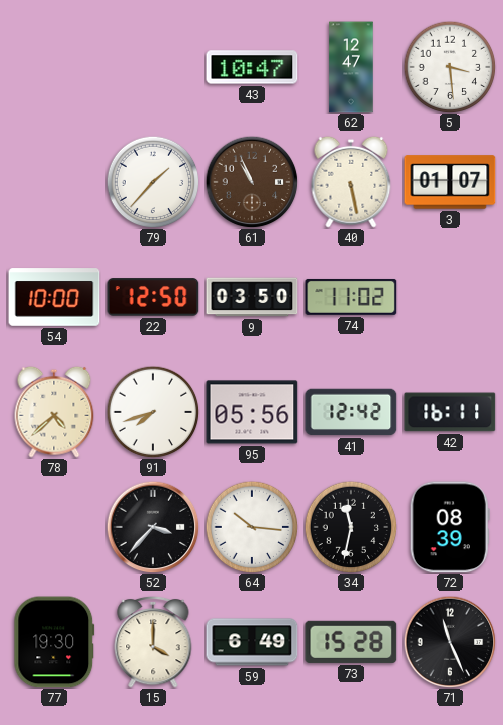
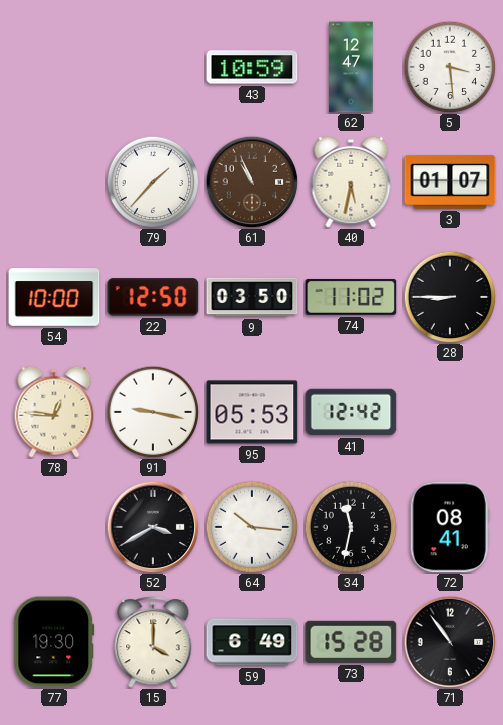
43: 10:47 -> 10:59 (252, 67)
40: 5:28 -> 5:32 (351, 182)
28: none -> 8:45 (450, 297)
78: 4:38 -> 12:46 (54, 412)
91: 7:42 -> 9:17 (153, 412)
95: 05:56 -> 05:53 (252, 412)
42: 16:11 -> none (450, 412)
52: 3:37 -> 3:40 (153, 527)
72: 08:39 -> 08:41 (450, 527)
71: 11:26 -> 10:54 (450, 642)
